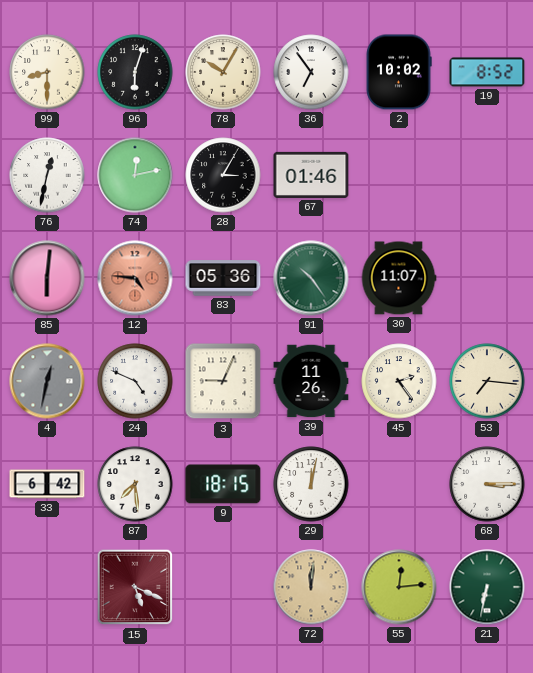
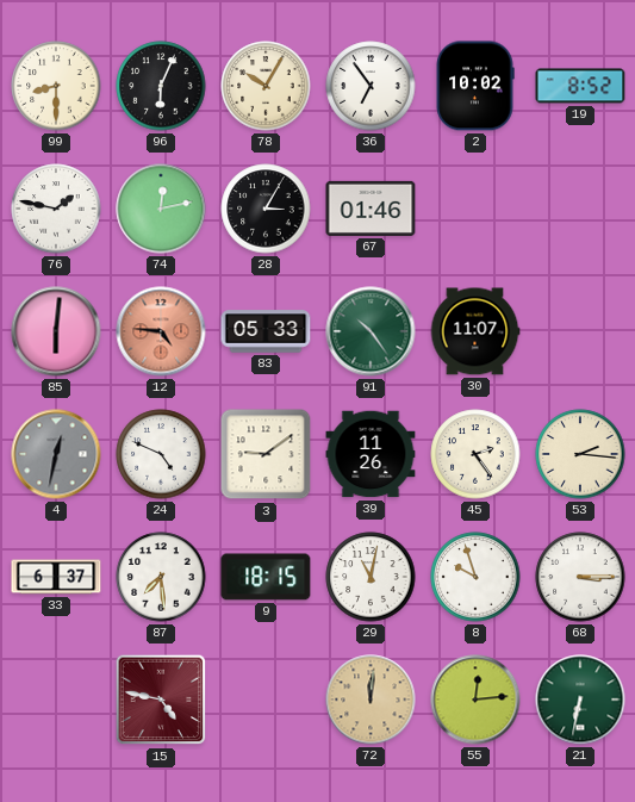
96: 6:03 -> 6:04 (161, 86)
76: 12:32 -> 1:47 (56, 209)
83: 05:36 -> 05:33 (266, 331)
3: 9:04 -> 9:09 (266, 454)
53: 7:16 -> 2:16 (580, 454)
33: 6:42 -> 6:37 (56, 577)
29: 12:02 -> 11:02 (371, 577)
8: none -> 9:57 (475, 577)
15: 5:19 -> 4:47 (161, 700)
